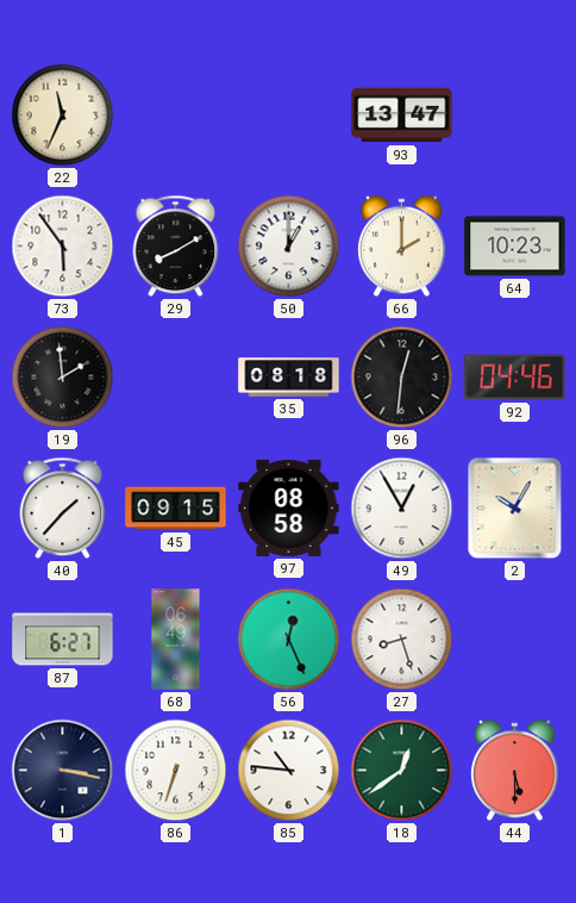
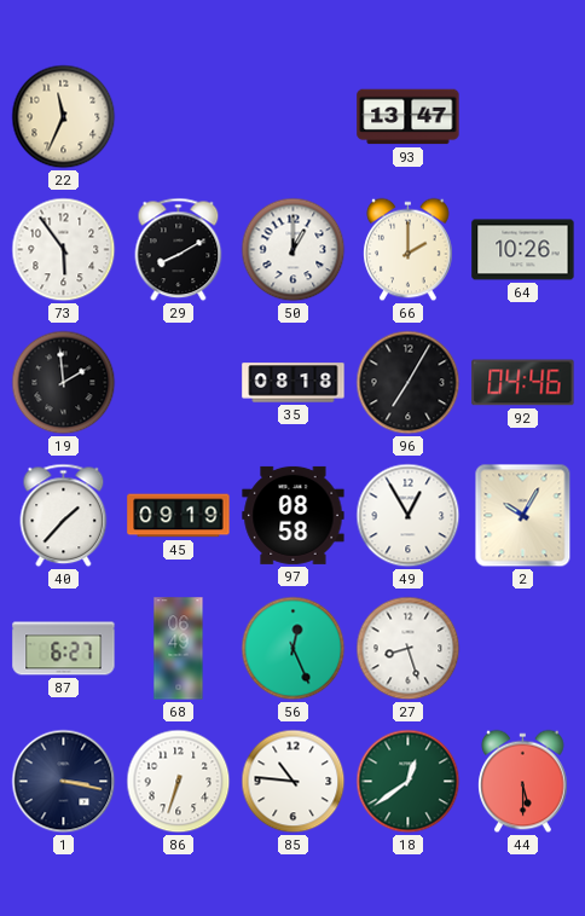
64: 10:23 -> 10:26 (523, 250)
96: 12:31 -> 7:05 (409, 383)
45: 09:15 -> 09:19 (179, 516)
